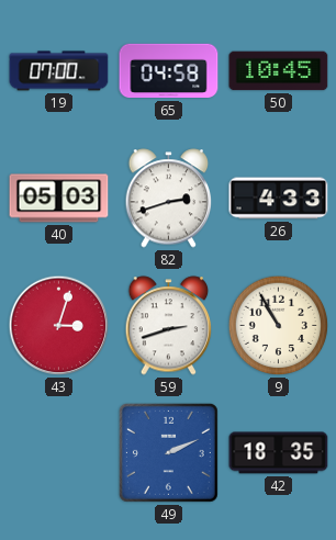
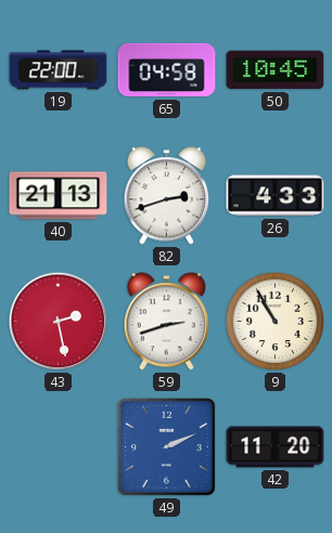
19: 07:00 -> 22:00 (59, 70)
40: 05:03 -> 21:13 (59, 196)
43: 3:03 -> 2:28 (59, 322)
42: 18:35 -> 11:20 (276, 447)
